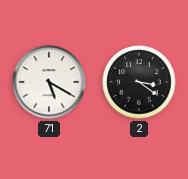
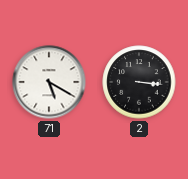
2: 3:21 -> 3:16 (139, 82)
